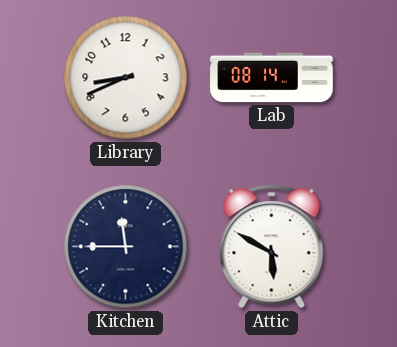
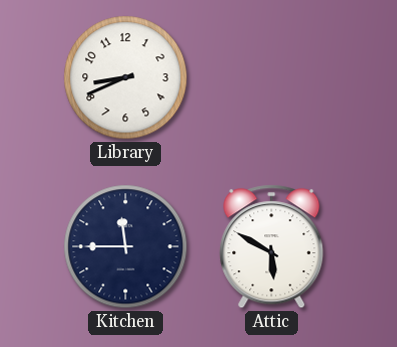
Lab: 08:14 -> none (272, 78)
